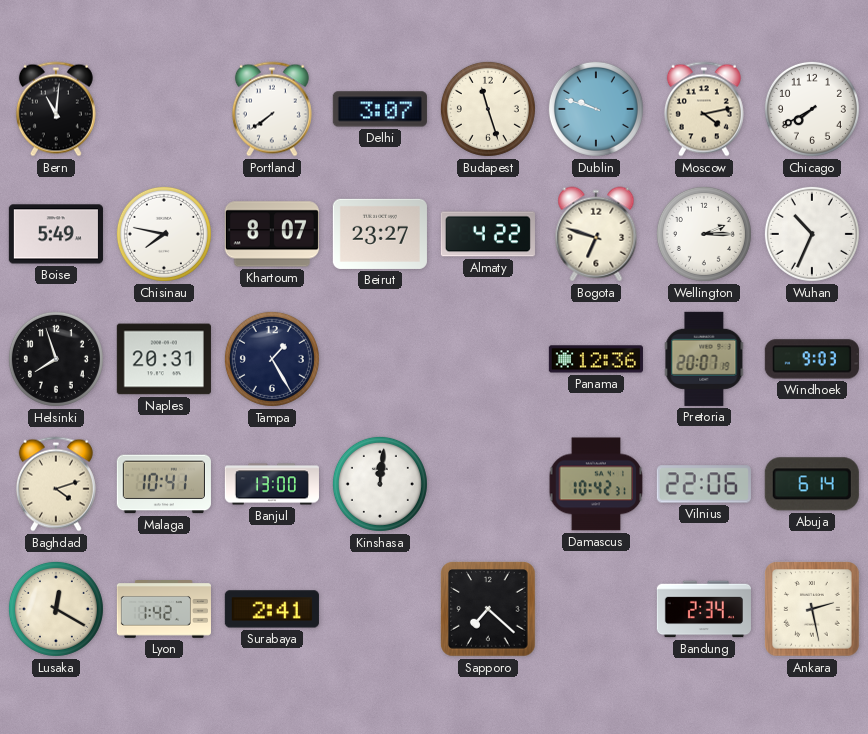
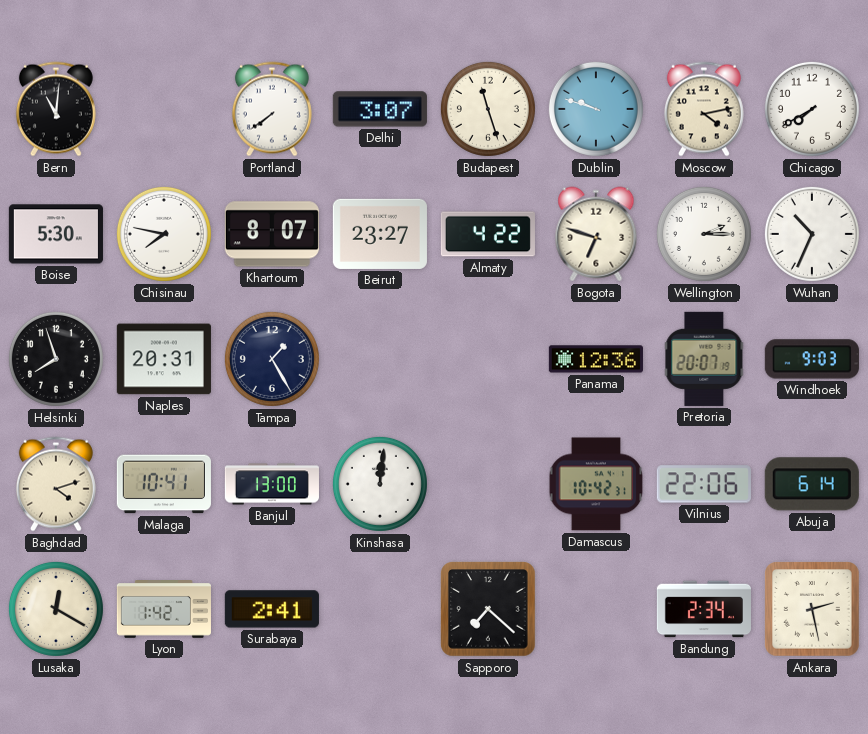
Boise: 5:49 -> 5:30 (56, 234)
